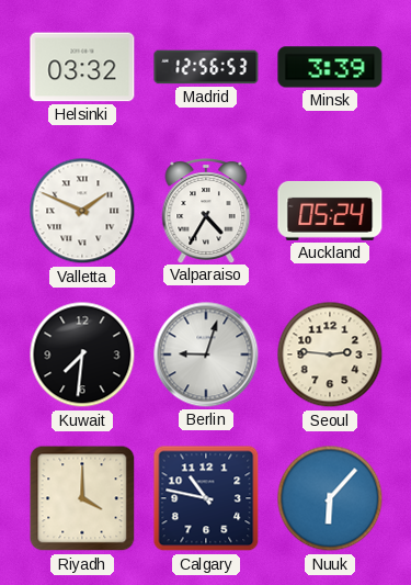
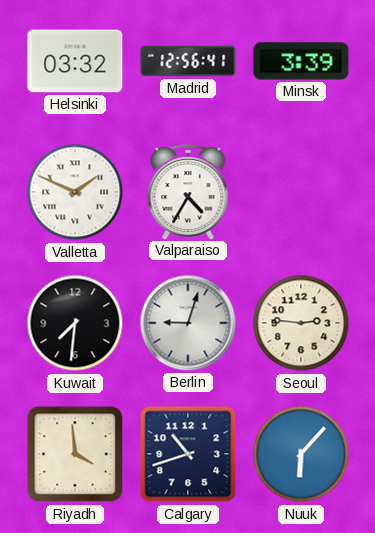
Madrid: 12:56:53 -> 12:56:41 (188, 61)
Auckland: 05:24 -> none (330, 211)
Riyadh: 4:00 -> 3:59 (75, 454)
Calgary: 10:47 -> 10:42 (188, 454)
